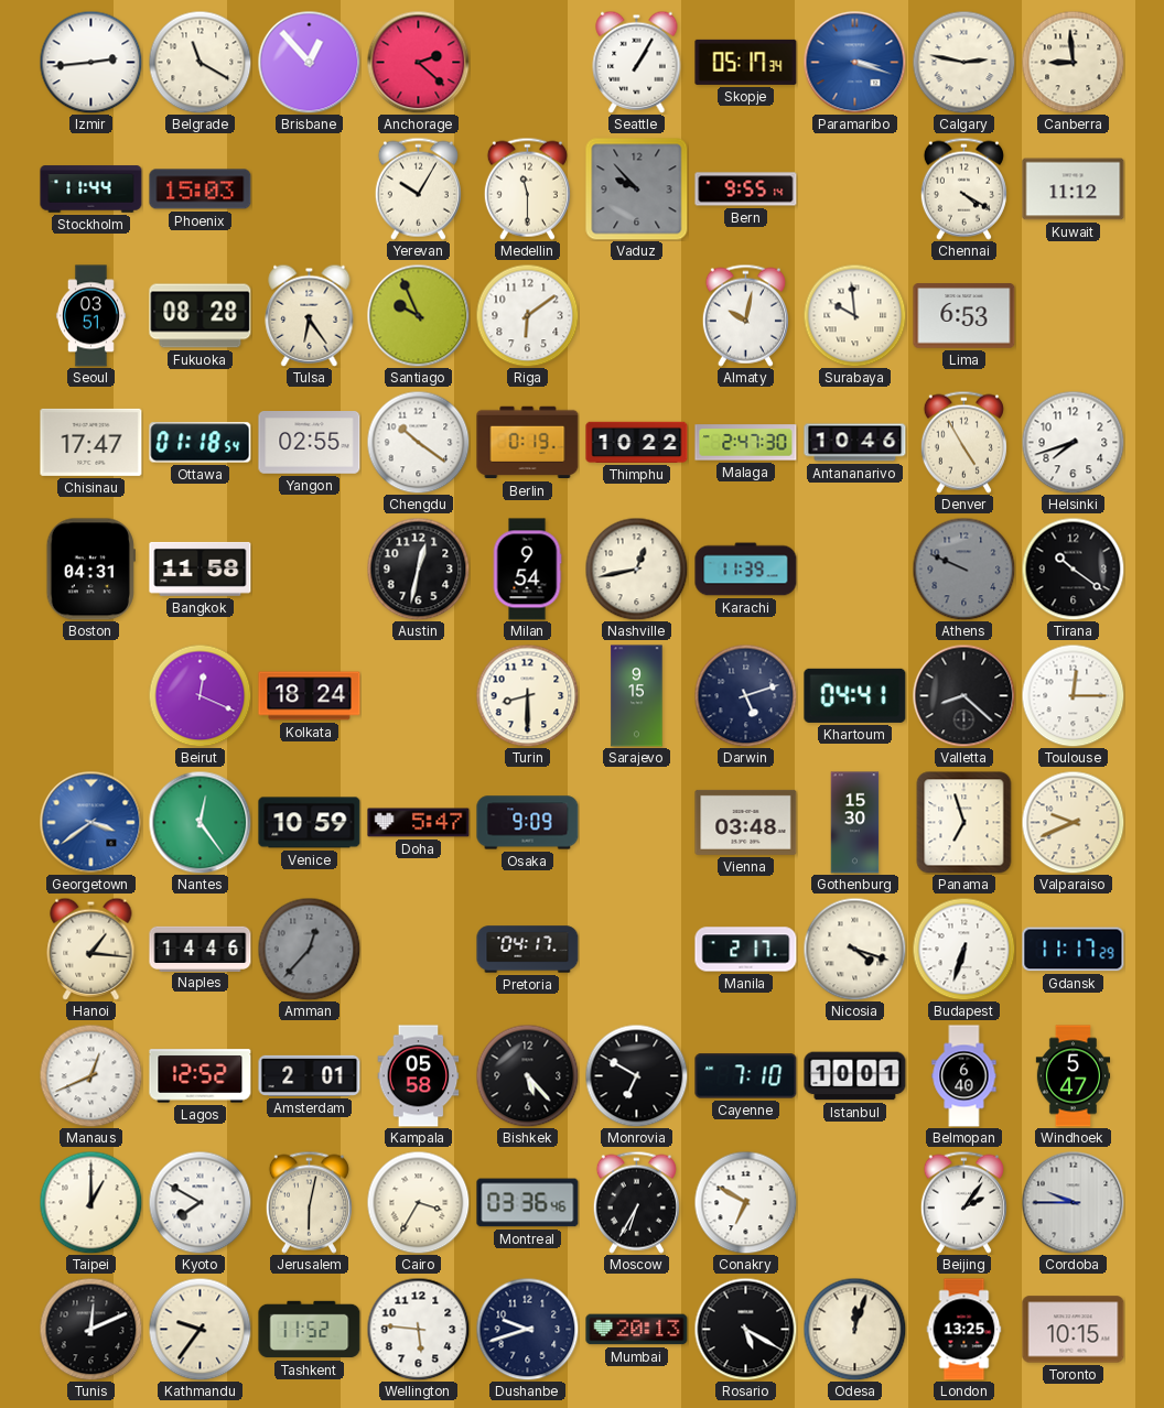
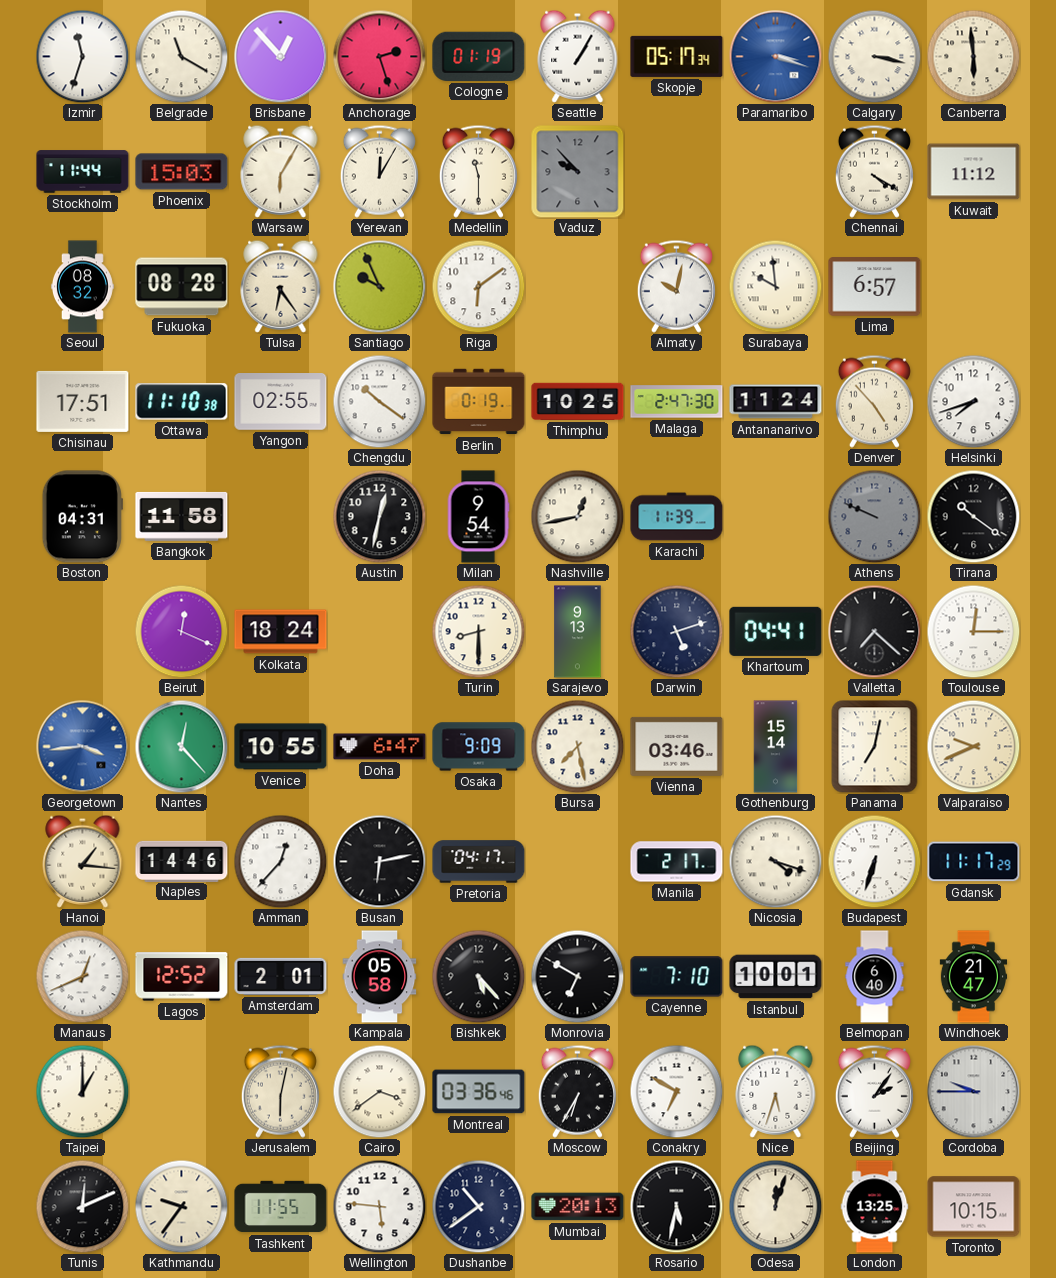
Izmir: 2:44 -> 11:33 (82, 56)
Anchorage: 2:22 -> 2:27 (379, 56)
Cologne: none -> 01:19 (479, 56)
Calgary: 2:47 -> 3:17 (874, 56)
Canberra: 8:59 -> 5:59 (973, 56)
Warsaw: none -> 6:05 (281, 171)
Yerevan: 10:05 -> 12:05 (379, 171)
Bern: 9:55 -> none (746, 189)
Seoul: 03:51 -> 08:32 (82, 287)
Lima: 6:53 -> 6:57 (875, 287)
Chisinau: 17:47 -> 17:51 (83, 401)
Ottawa: 01:18 -> 11:10 (182, 402)
Thimphu: 10:22 -> 10:25 (578, 401)
Antananarivo: 10:46 -> 11:24 (776, 402)
Denver: 4:55 -> 4:53 (874, 401)
Sarajevo: 9:15 -> 9:13 (578, 632)
Valletta: 8:22 -> 7:22 (874, 631)
Georgetown: 3:39 -> 3:44 (82, 746)
Nantes: 12:24 -> 12:23 (181, 746)
Venice: 10:59 -> 10:55 (281, 747)
Doha: 5:47 -> 6:47 (380, 747)
Bursa: none -> 7:28 (577, 746)
Vienna: 03:48 -> 03:46 (677, 746)
Gothenburg: 15:30 -> 15:14 (776, 747)
Panama: 6:57 -> 7:02 (875, 747)
Amman dial: grey -> white (280, 861)
Busan: none -> 6:13 (379, 861)
Windhoek: 5:47 -> 21:47 (974, 977)
Kyoto: 7:50 -> none (200, 1202)
Cairo: 3:35 -> 3:39 (379, 1091)
Nice: none -> 5:33 (776, 1091)
Tashkent: 11:52 -> 11:55 (281, 1207)
Dushanbe: 9:42 -> 10:39 (478, 1206)
Rosario: 5:20 -> 5:32 (676, 1206)
